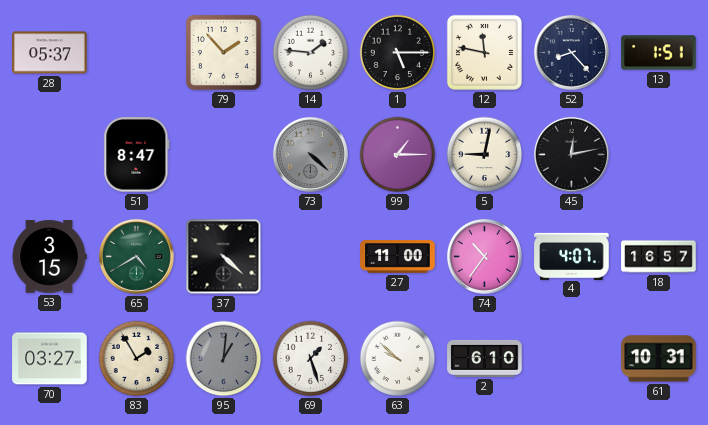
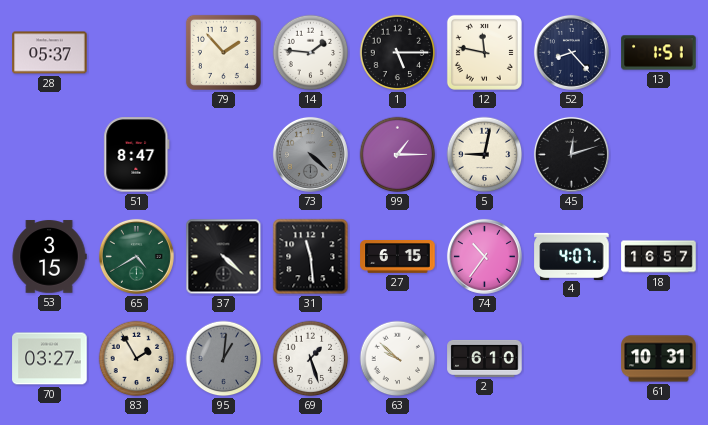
45: 12:13 -> 12:12 (571, 154)
31: none -> 11:29 (311, 257)
27: 11:00 -> 6:15 (398, 257)
